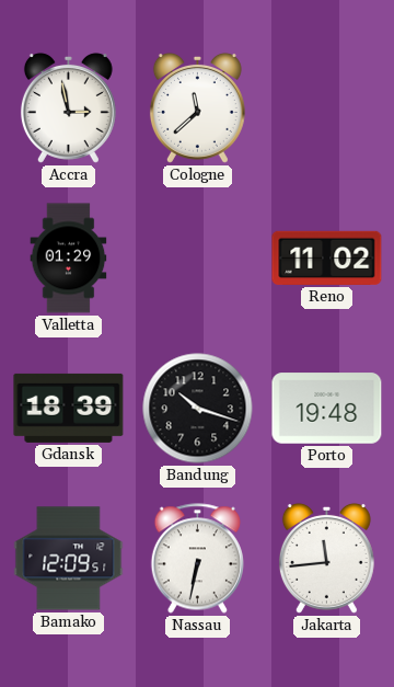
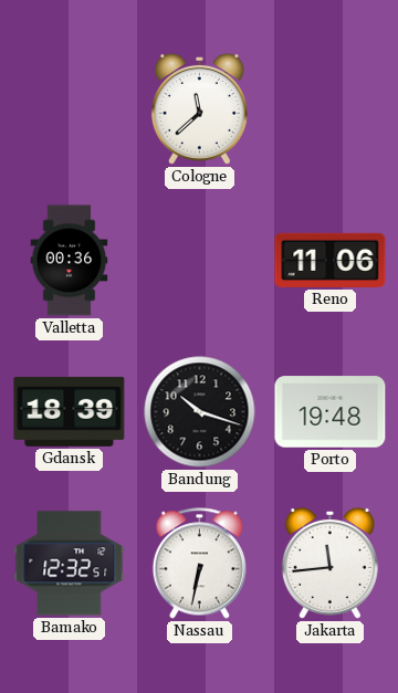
Accra: 2:58 -> none (68, 107)
Valletta: 01:29 -> 00:36 (70, 261)
Reno: 11:02 -> 11:06 (331, 260)
Bamako: 12:09 -> 12:32 (70, 564)
